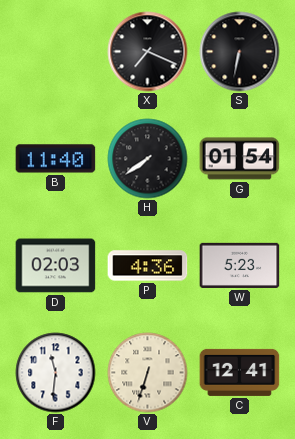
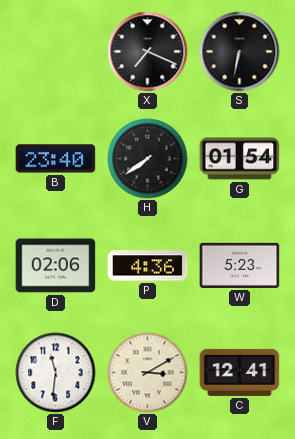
B: 11:40 -> 23:40 (56, 159)
D: 02:03 -> 02:06 (56, 266)
V: 6:33 -> 3:10 (148, 373)
